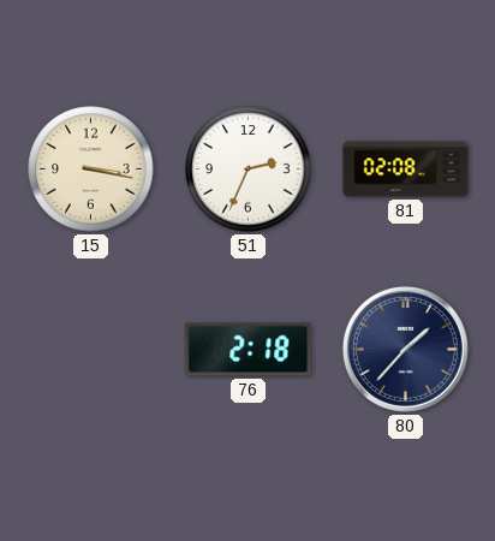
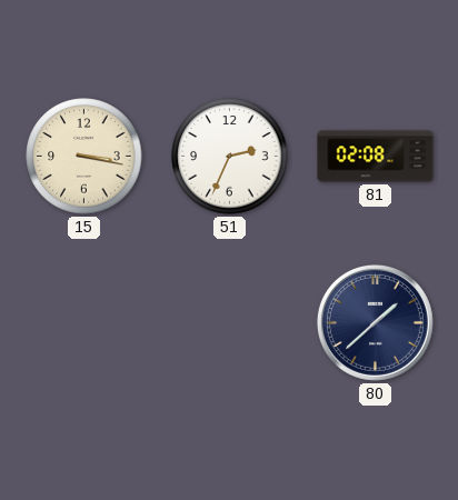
76: 2:18 -> none (249, 350)
80: 1:37 -> 1:38 (375, 322)
